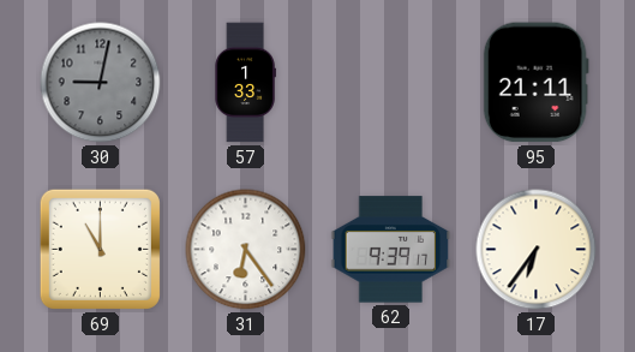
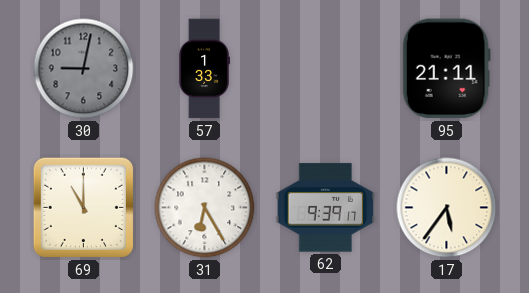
31: 6:24 -> 6:25 (205, 208)
17: 6:36 -> 5:36 (447, 208)
